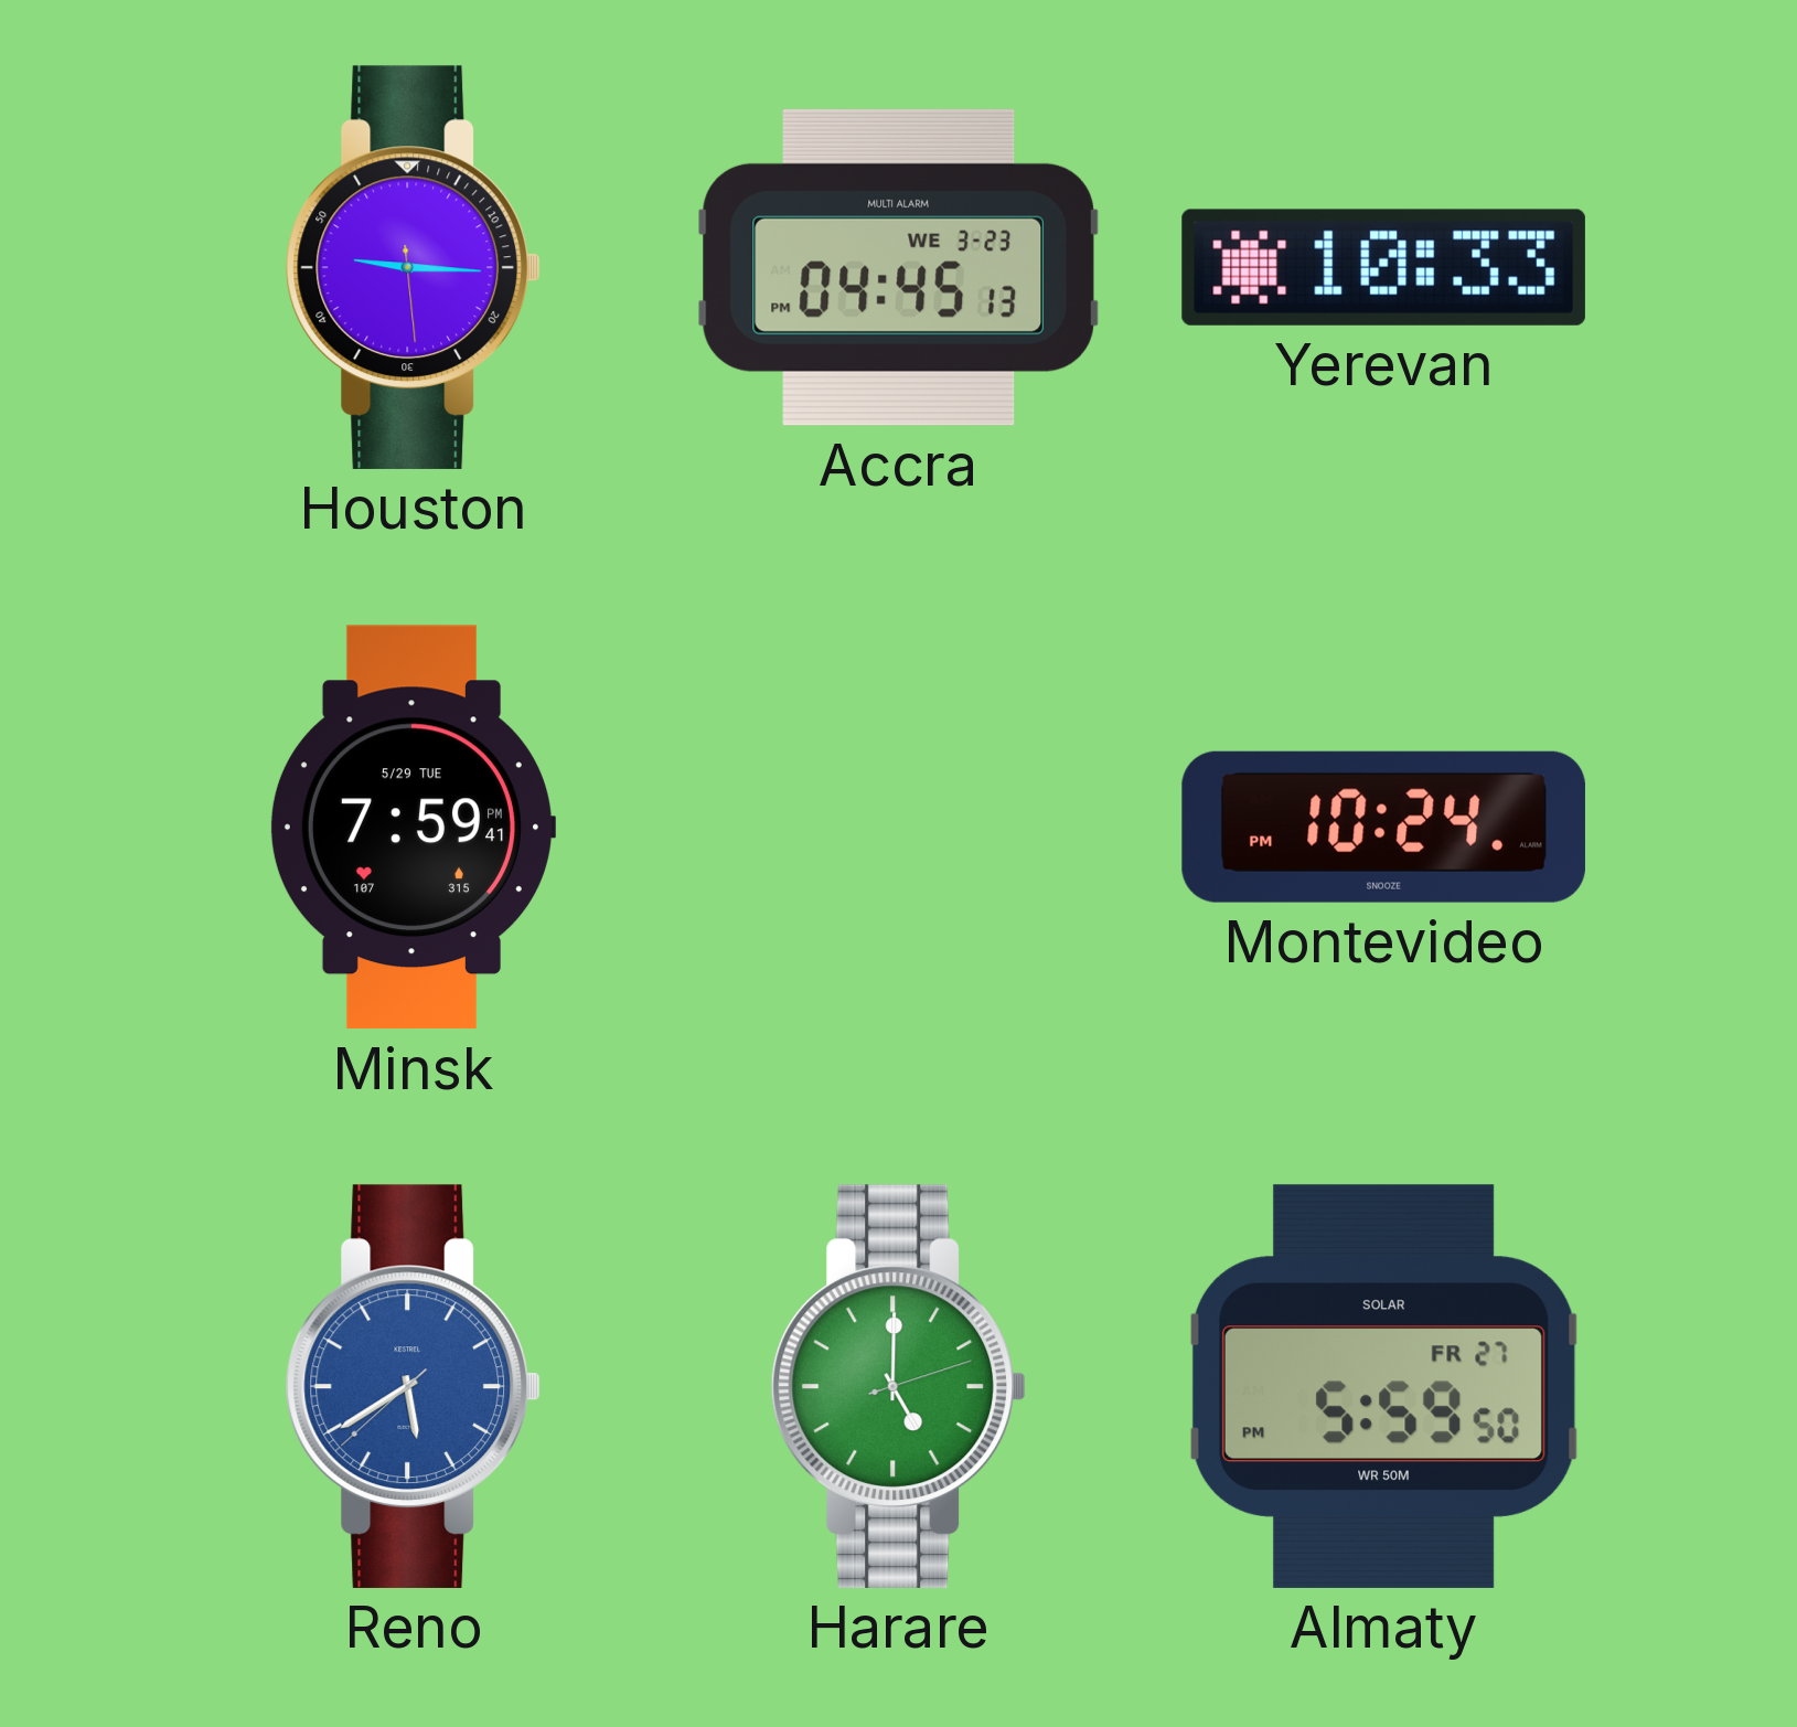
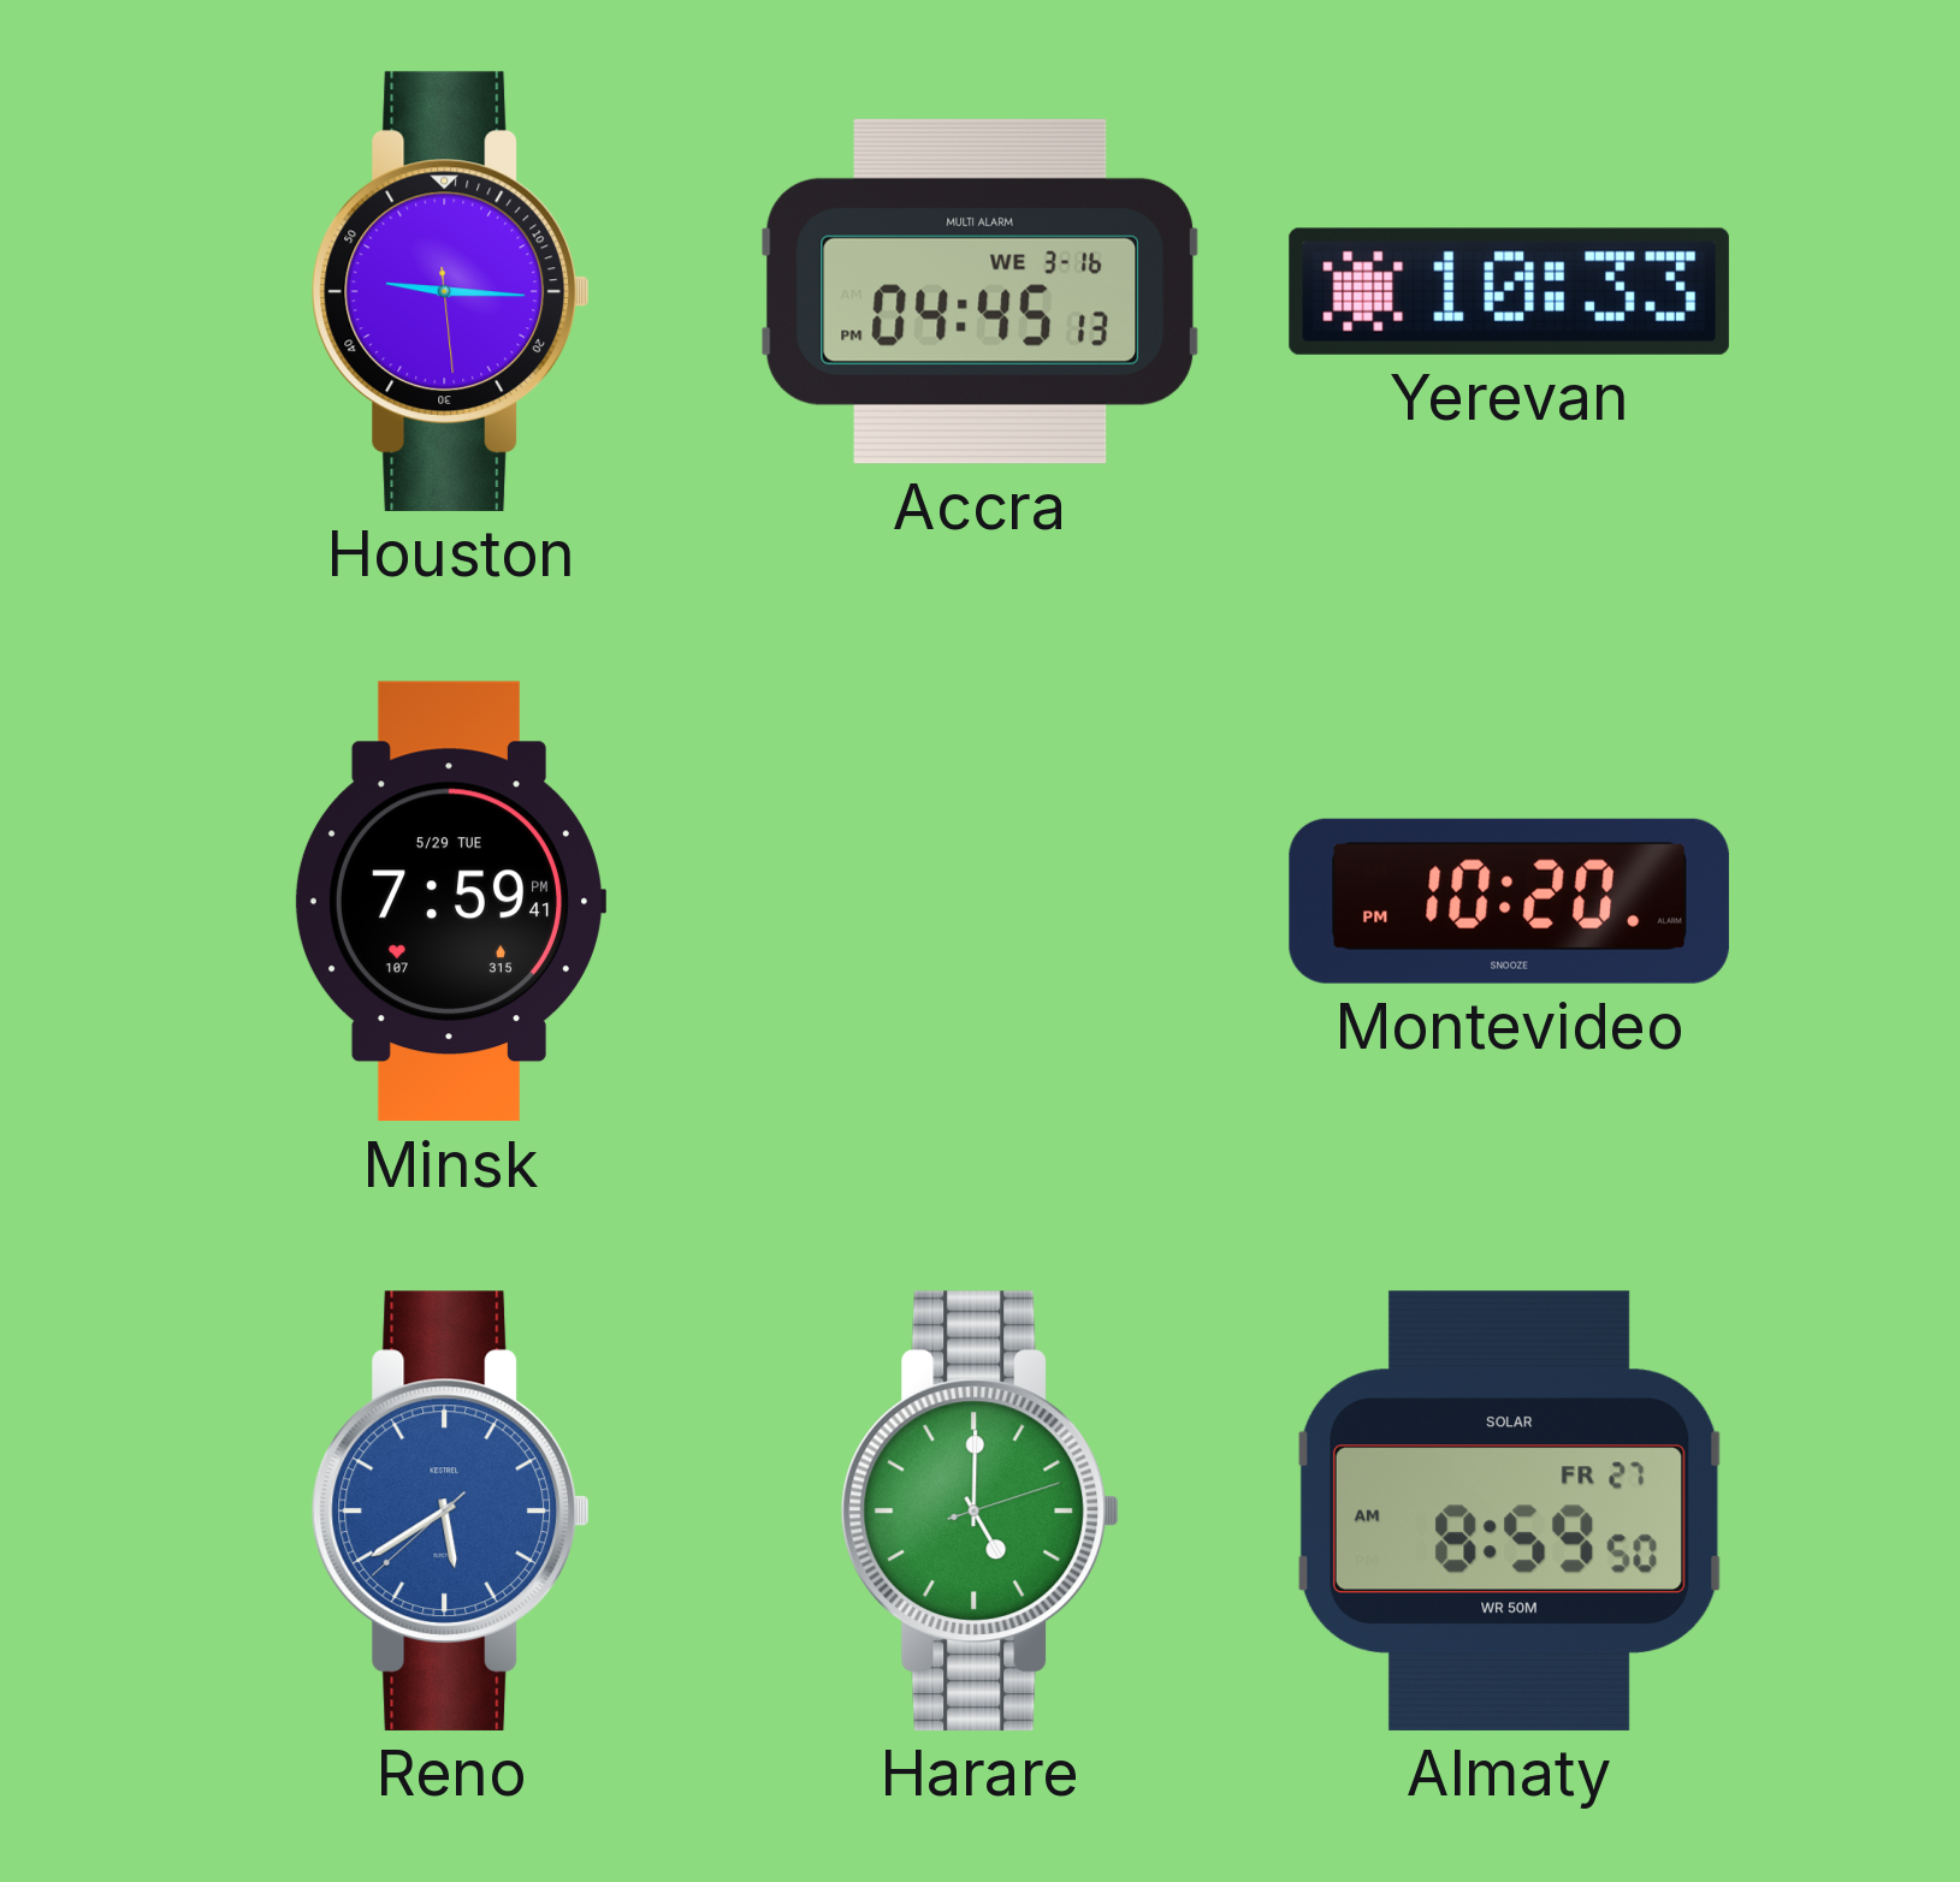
Accra date: WE 3-23 -> WE 3-16 (979, 291)
Montevideo: 10:24 -> 10:20 (1509, 901)
Almaty: 5:59 -> 8:59 (1509, 1510)
